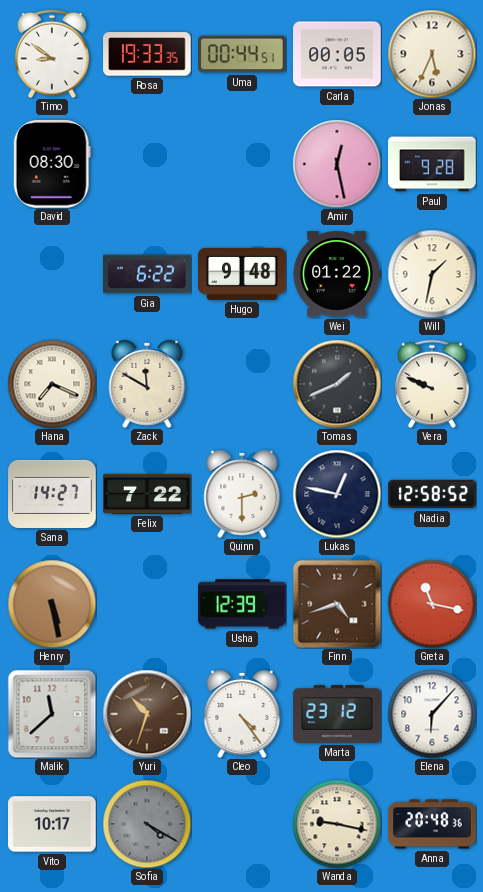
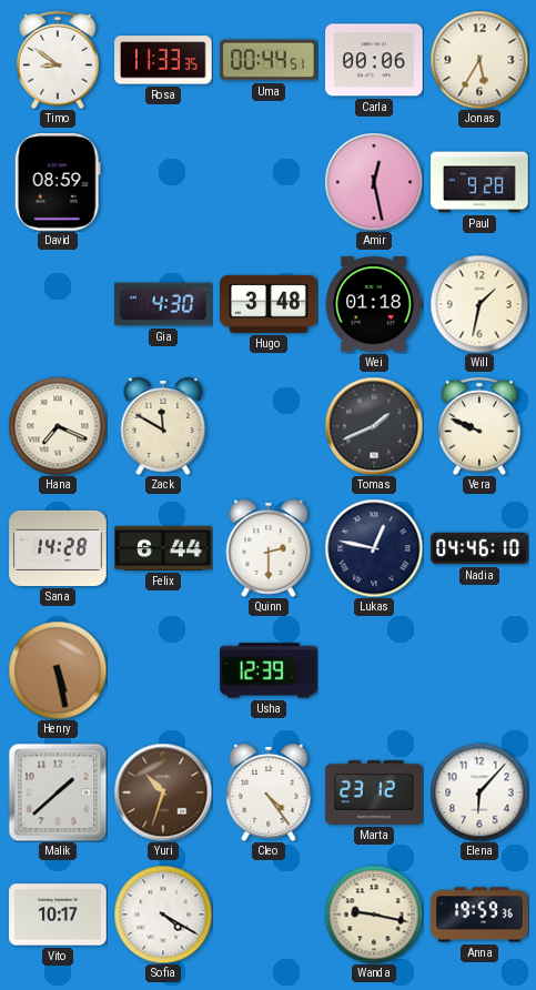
Rosa: 19:33 -> 11:33 (163, 60)
Carla: 00:05 -> 00:06 (374, 60)
Jonas: 5:34 -> 5:35 (479, 60)
David: 08:30 -> 08:59 (58, 182)
Gia: 6:22 -> 4:30 (163, 304)
Hugo: 9:48 -> 3:48 (269, 304)
Wei: 01:22 -> 01:18 (374, 304)
Sana: 14:27 -> 14:28 (58, 548)
Felix: 7:22 -> 6:44 (163, 548)
Nadia: 12:58 -> 04:46 (479, 548)
Finn: 4:42 -> none (337, 604)
Greta: 11:17 -> none (432, 604)
Malik: 11:38 -> 1:38 (58, 792)
Sofia dial: grey -> white (163, 915)
Anna: 20:48 -> 19:59 (479, 915)
